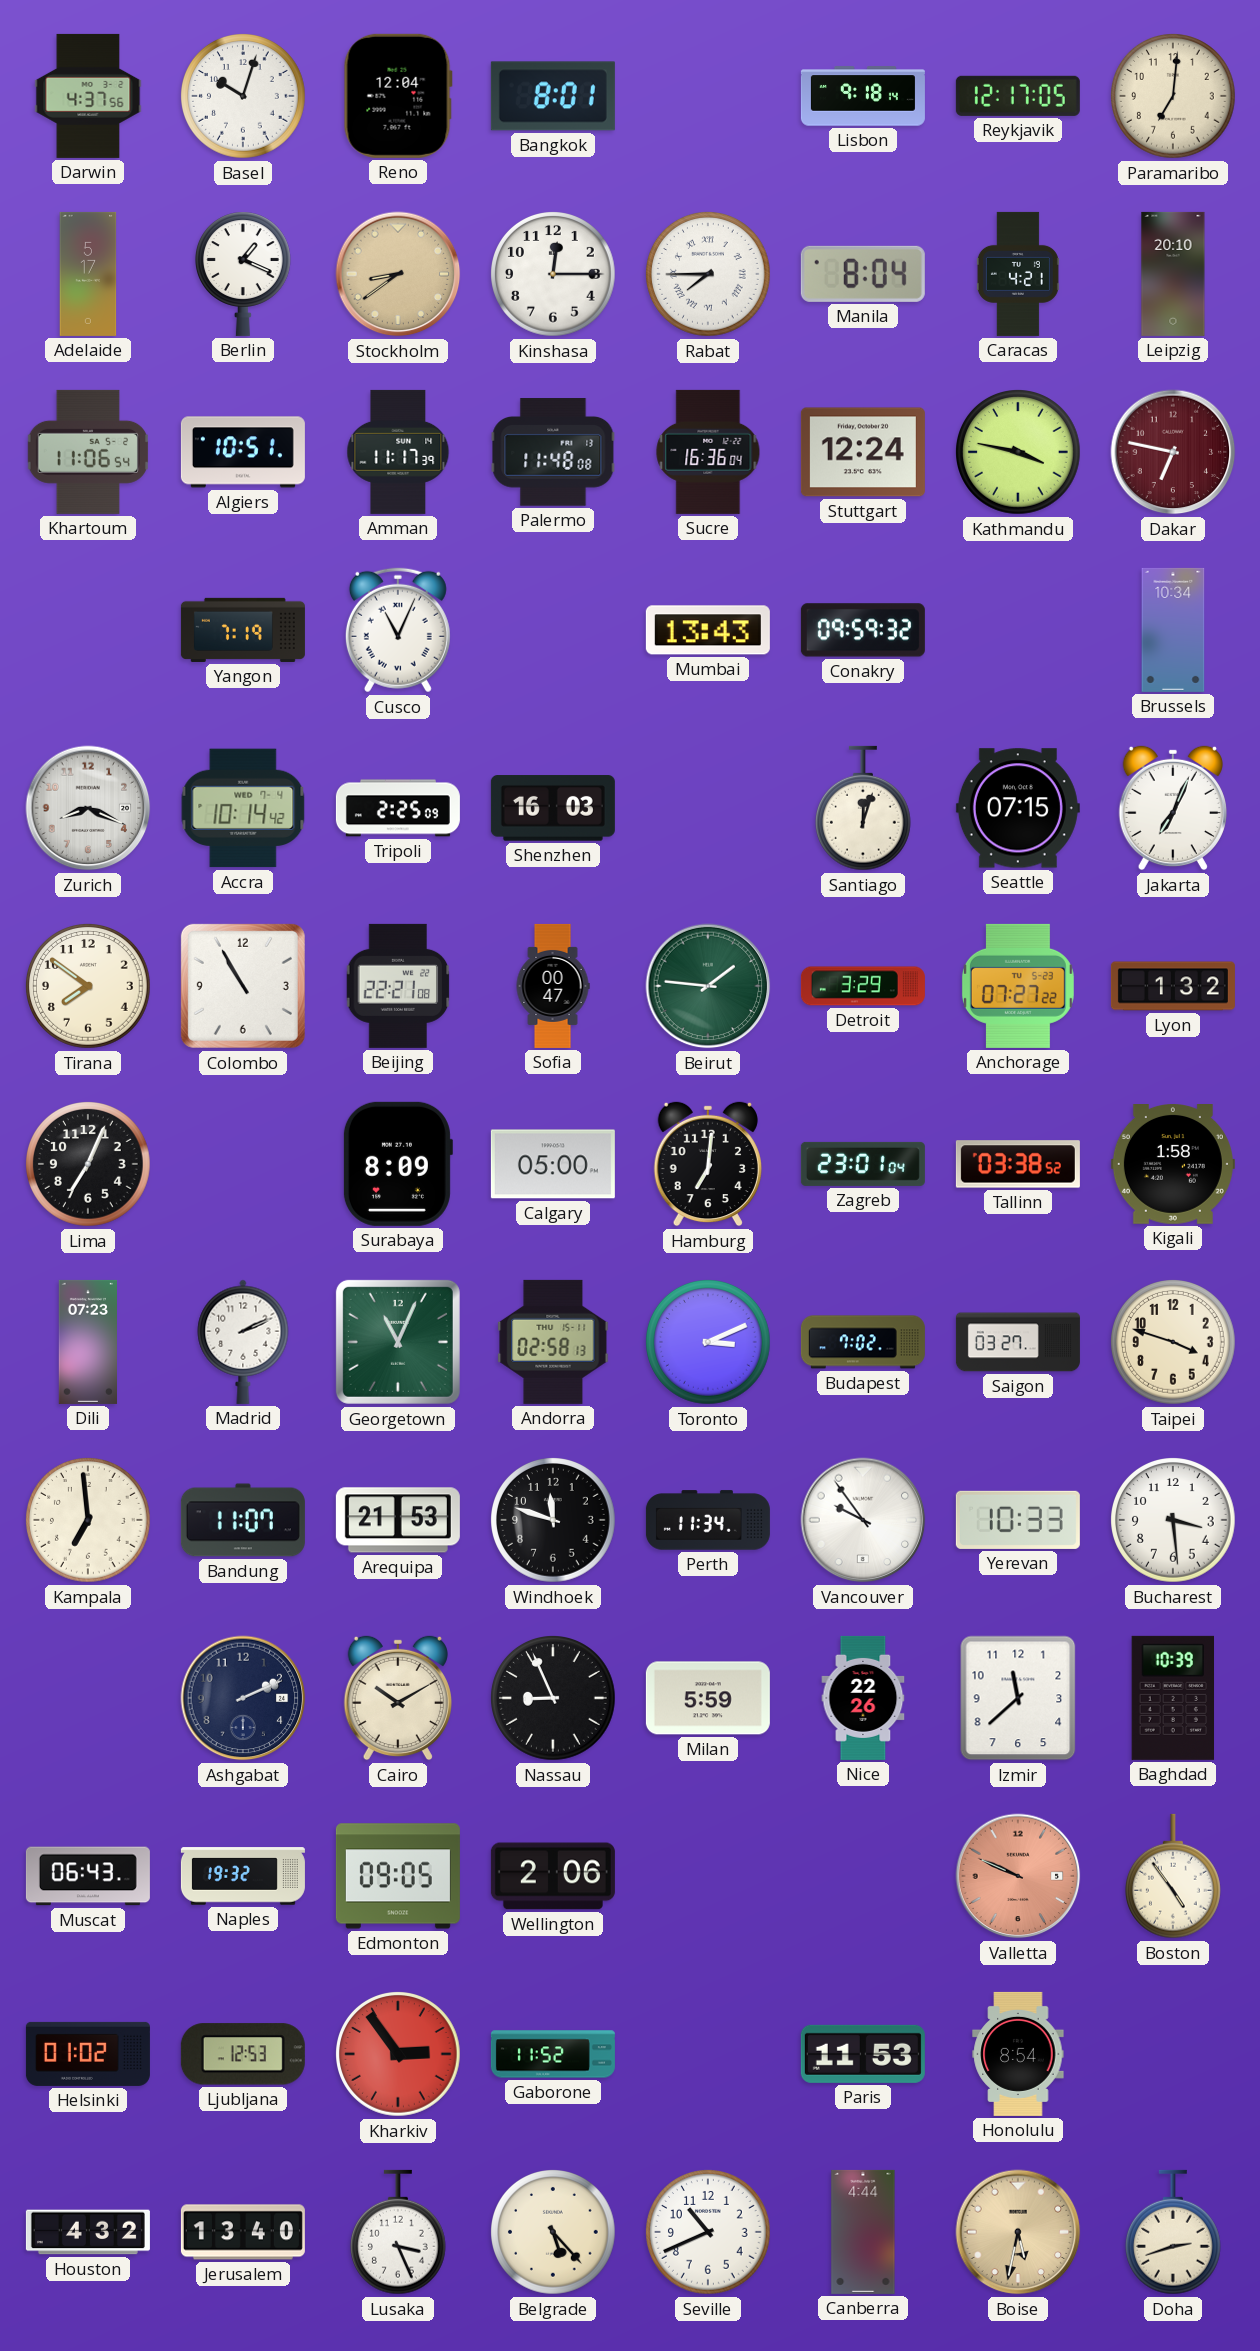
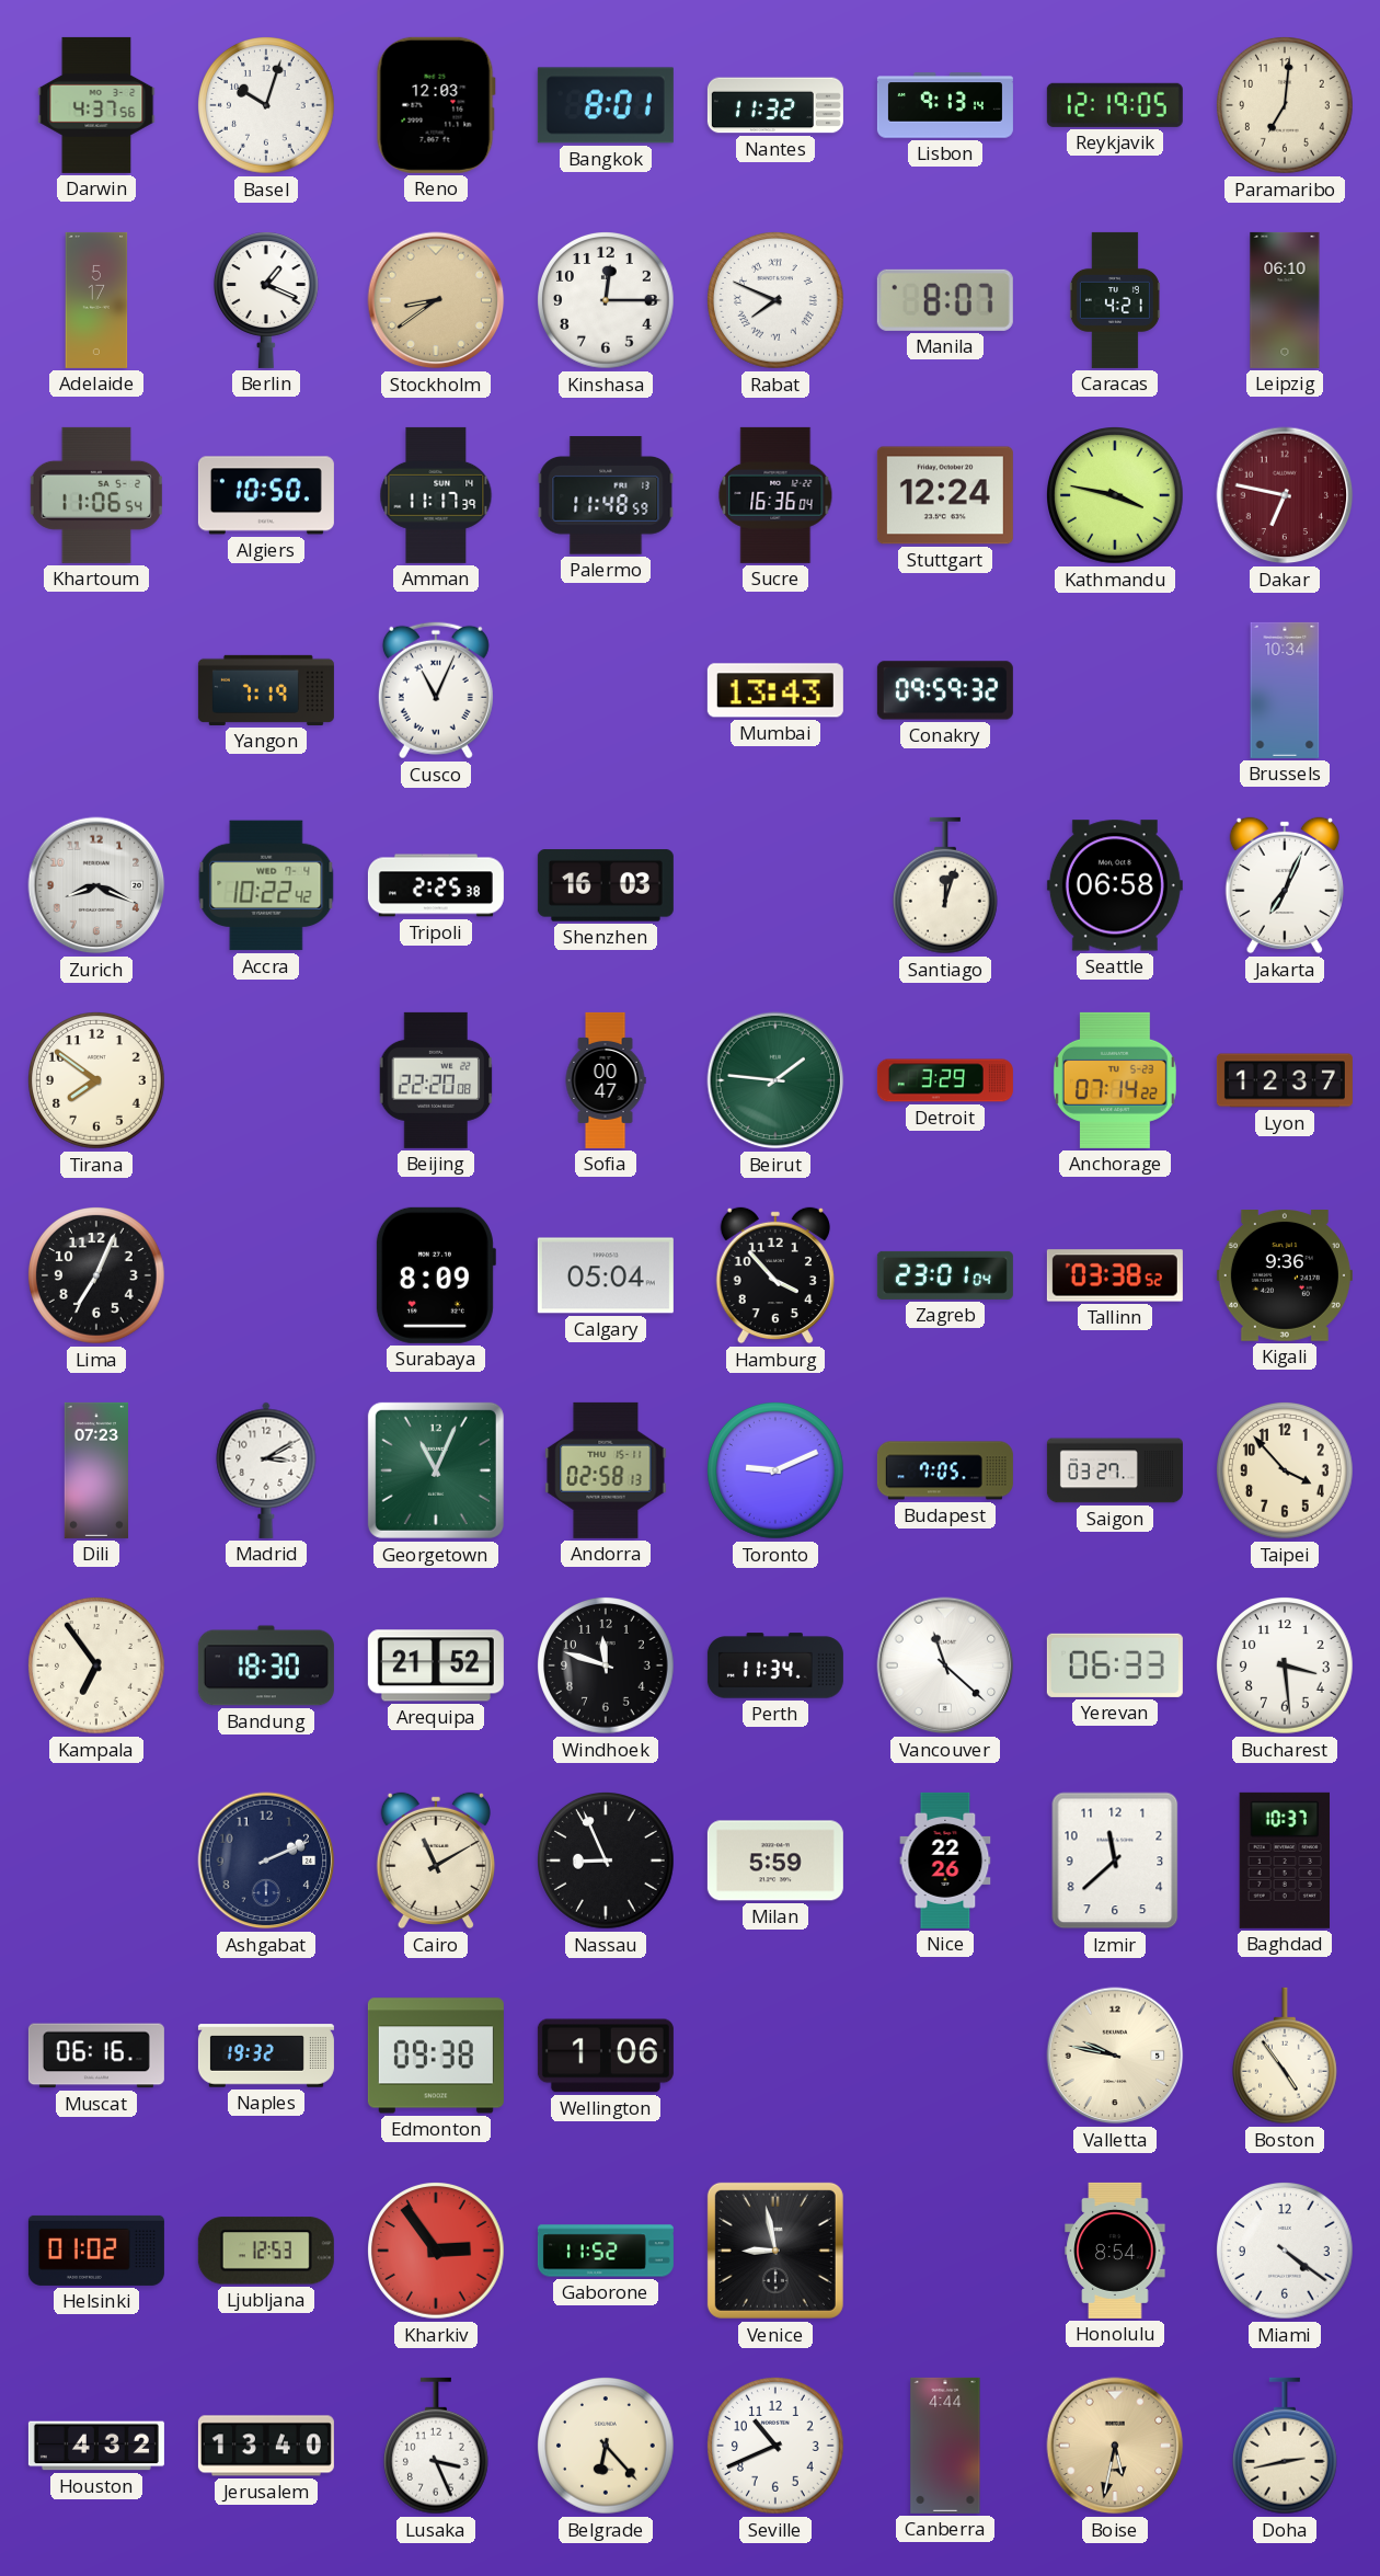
Reno: 12:04 -> 12:03 (436, 105)
Nantes: none -> 11:32 (775, 105)
Lisbon: 9:18 -> 9:13 (945, 105)
Reykjavik: 12:17 -> 12:19 (1115, 105)
Rabat: 7:45 -> 7:49 (777, 301)
Manila: 8:04 -> 8:07 (945, 300)
Leipzig: 20:10 -> 06:10 (1285, 300)
Algiers: 10:51 -> 10:50 (266, 495)
Palermo: 11:48:08 -> 11:48:59 (606, 495)
Accra: 10:14 -> 10:22 (266, 885)
Tripoli: 2:25:09 -> 2:25:38 (436, 885)
Seattle: 07:15 -> 06:58 (1115, 885)
Colombo: 10:55 -> none (243, 986)
Beijing: 22:21 -> 22:20 (436, 1080)
Anchorage: 07:27 -> 07:14 (1115, 1080)
Lyon: 1:32 -> 12:37 (1285, 1080)
Calgary: 05:00 -> 05:04 (606, 1275)
Hamburg: 7:01 -> 3:53 (775, 1275)
Kigali: 1:58 -> 9:36 (1285, 1276)
Madrid: 2:11 -> 3:10 (266, 1470)
Toronto: 3:11 -> 9:11 (777, 1472)
Budapest: 7:02 -> 7:05 (945, 1470)
Taipei: 3:48 -> 3:53 (1286, 1472)
Kampala: 6:59 -> 6:54 (97, 1667)
Bandung: 11:07 -> 18:30 (266, 1665)
Arequipa: 21:53 -> 21:52 (436, 1665)
Vancouver: 9:54 -> 11:22 (945, 1665)
Yerevan: 10:33 -> 06:33 (1115, 1665)
Cairo: 10:10 -> 11:10 (436, 1861)
Baghdad: 10:39 -> 10:37 (1284, 1861)
Muscat: 06:43 -> 06:16 (96, 2056)
Edmonton: 09:05 -> 09:38 (436, 2056)
Wellington: 2:06 -> 1:06 (606, 2056)
Valletta: 9:49 -> 9:47 (1115, 2056)
Valletta dial: salmon -> cream (1115, 2056)
Venice: none -> 8:58 (775, 2251)
Paris: 11:53 -> none (863, 2054)
Miami: none -> 4:21 (1286, 2252)
Belgrade: 5:23 -> 6:23 (607, 2447)
Doha: 2:42 -> 2:43 (1285, 2446)
